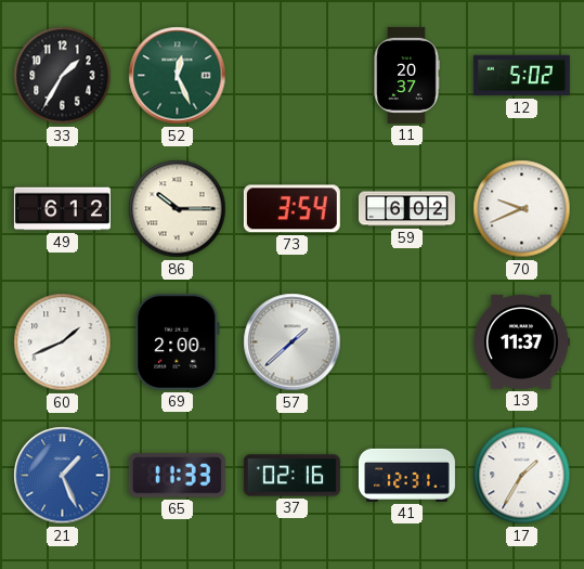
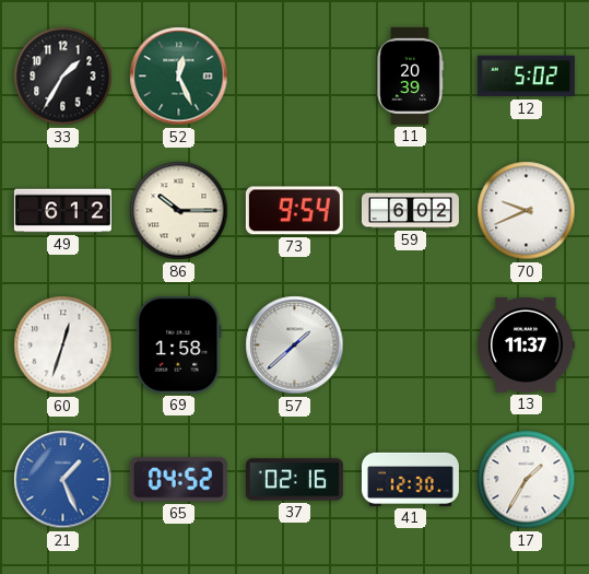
11: 20:37 -> 20:39 (410, 75)
73: 3:54 -> 9:54 (294, 211)
60: 1:41 -> 12:33 (63, 345)
69: 2:00 -> 1:58 (179, 344)
65: 11:33 -> 04:52 (178, 480)
41: 12:31 -> 12:30 (410, 479)
